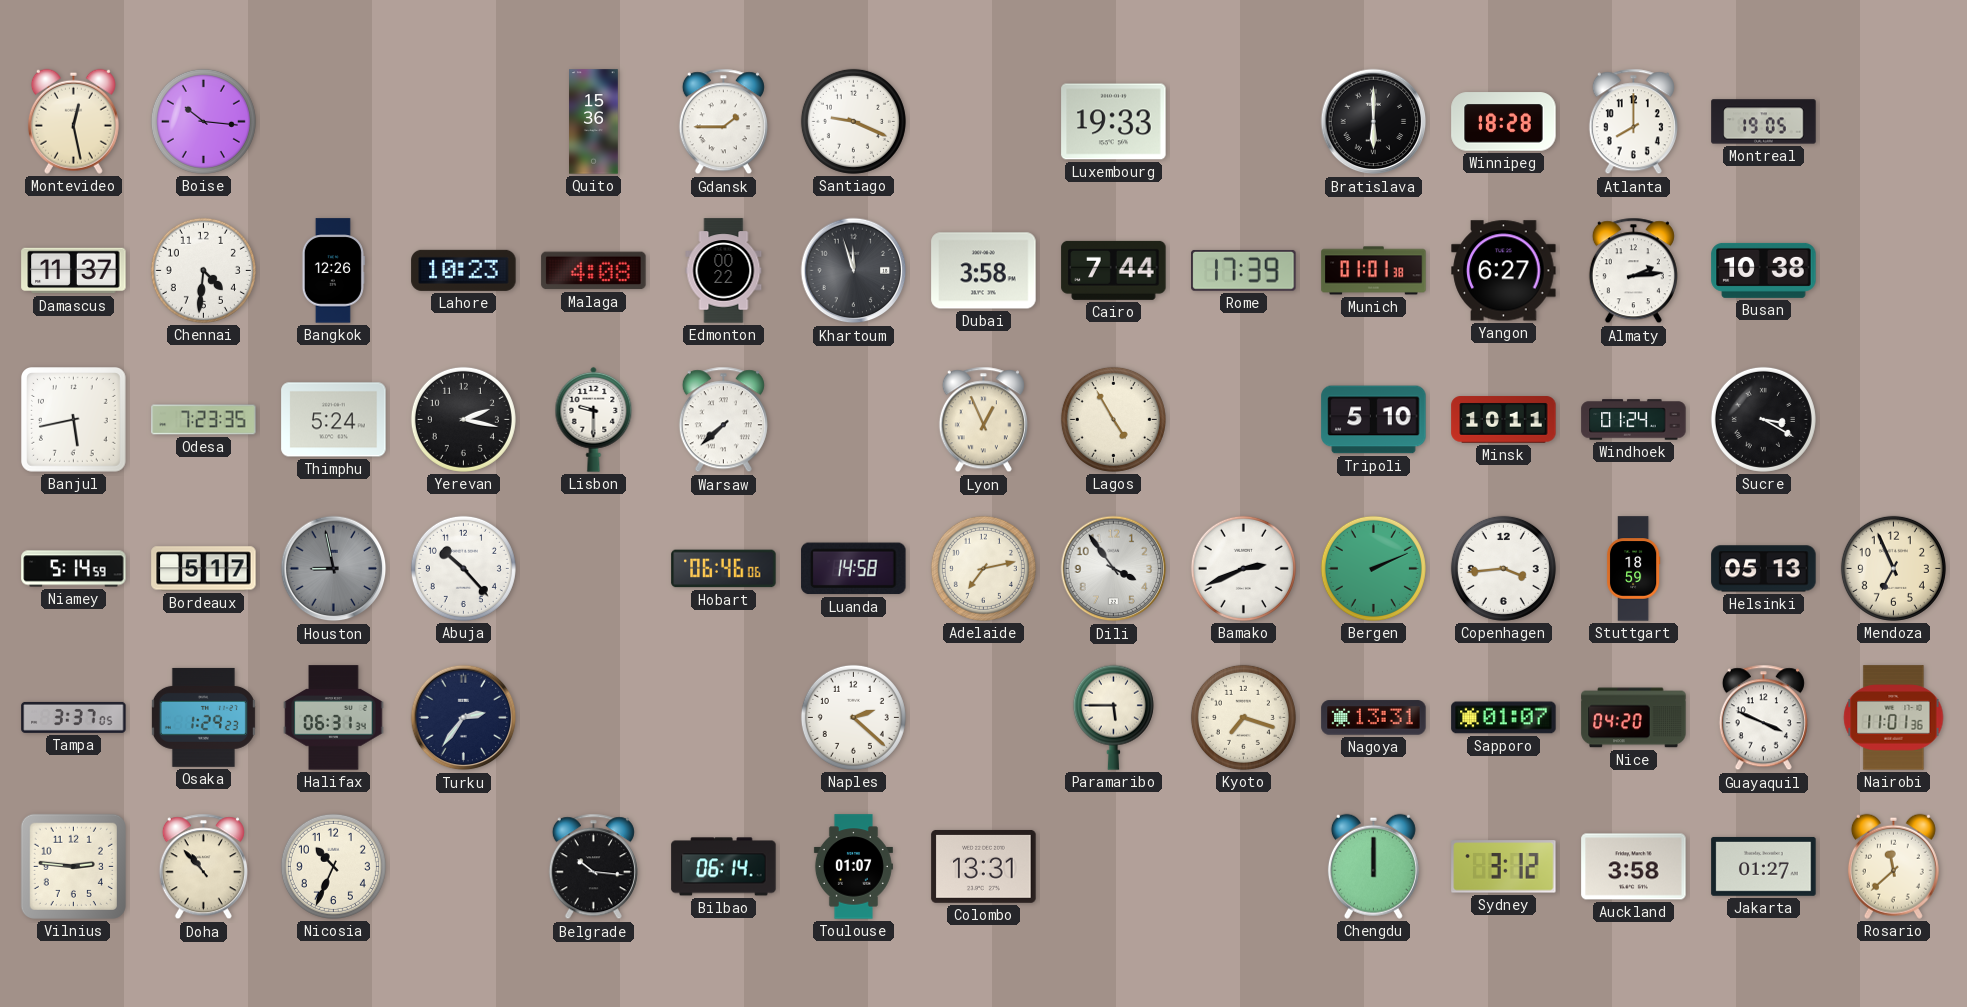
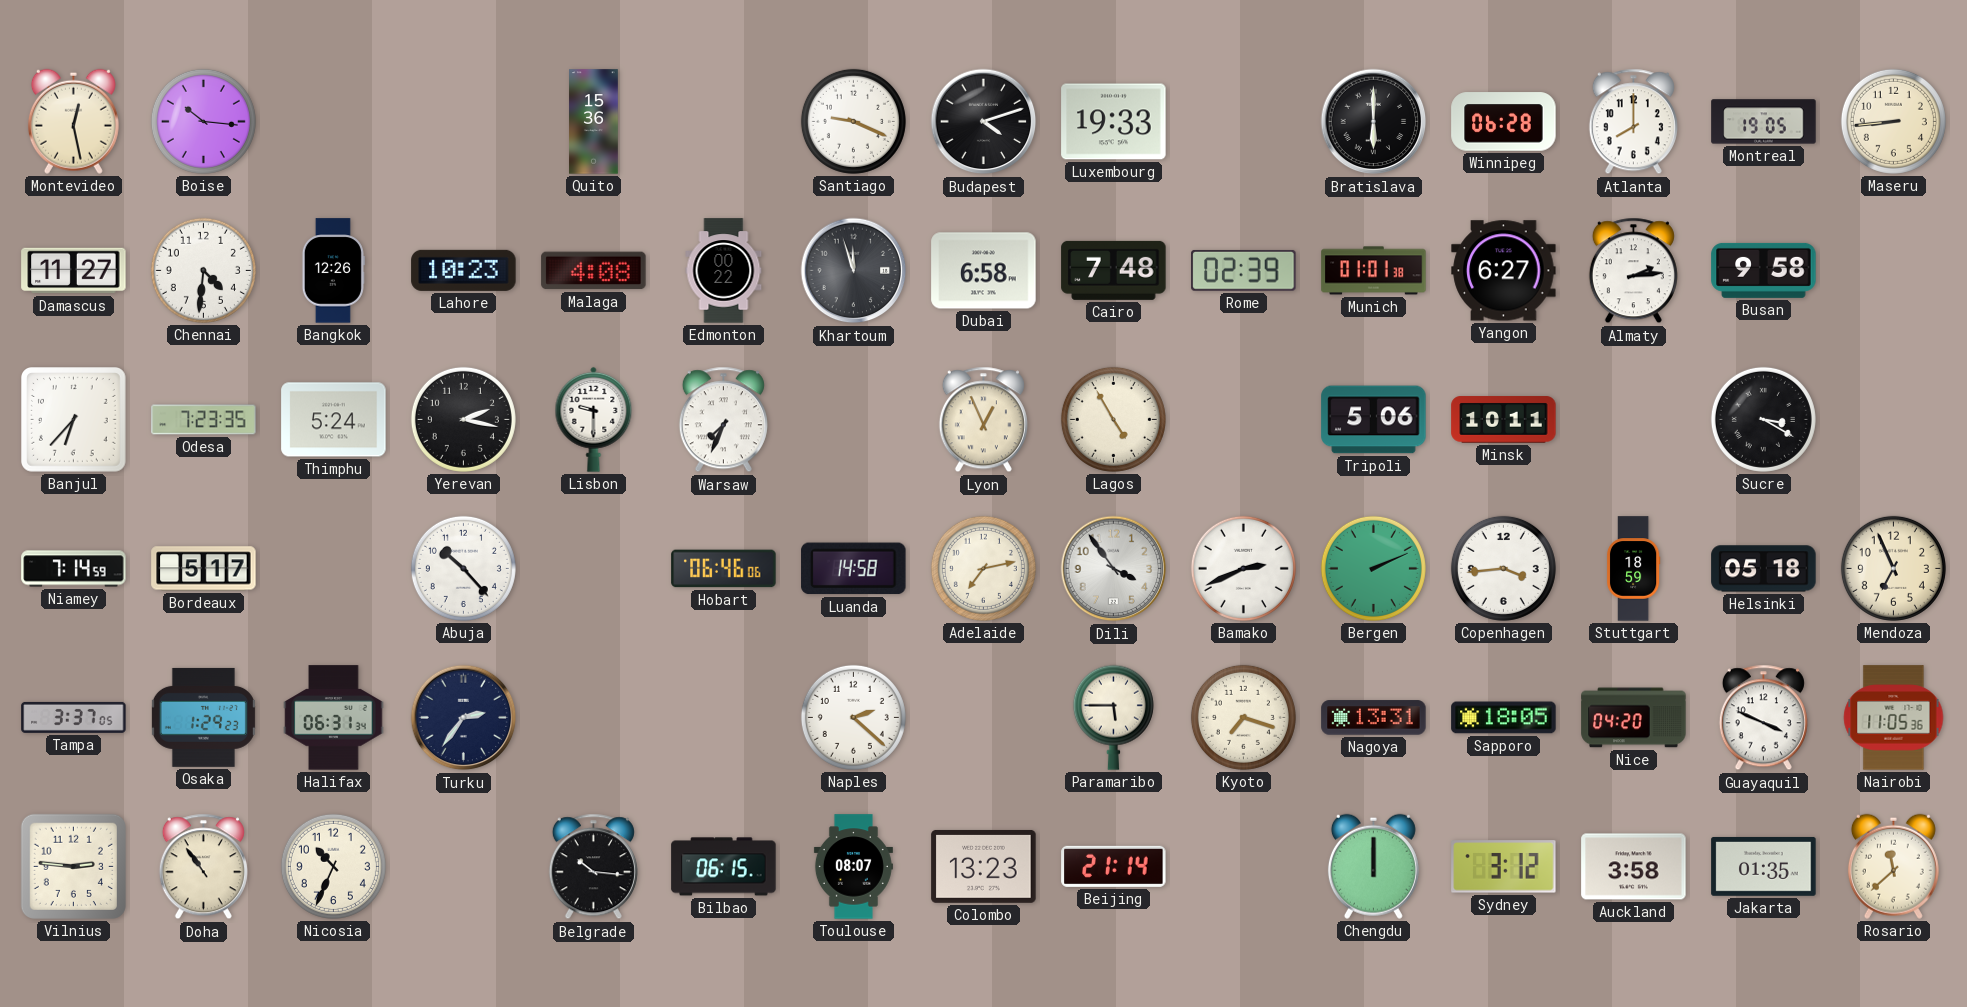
Gdansk: 1:45 -> none (723, 122)
Budapest: none -> 4:12 (984, 122)
Winnipeg: 18:28 -> 06:28 (1504, 122)
Maseru: none -> 8:44 (1893, 121)
Damascus: 11:37 -> 11:27 (74, 271)
Dubai: 3:58 -> 6:58 (984, 271)
Cairo: 7:44 -> 7:48 (1114, 270)
Rome: 17:39 -> 02:39 (1244, 270)
Busan: 10:38 -> 9:58 (1764, 270)
Banjul: 5:43 -> 6:37 (74, 420)
Warsaw: 7:38 -> 7:34 (723, 420)
Tripoli: 5:10 -> 5:06 (1374, 420)
Windhoek: 01:24 -> none (1634, 420)
Niamey: 5:14 -> 7:14 (74, 569)
Houston: 8:58 -> none (334, 569)
Helsinki: 05:13 -> 05:18 (1764, 569)
Sapporo: 01:07 -> 18:05 (1504, 718)
Nairobi: 11:01 -> 11:05 (1894, 718)
Doha: 10:53 -> 10:54 (203, 867)
Bilbao: 06:14 -> 06:15 (724, 867)
Toulouse: 01:07 -> 08:07 (853, 867)
Colombo: 13:31 -> 13:23 (984, 866)
Beijing: none -> 21:14 (1114, 866)
Jakarta: 01:27 -> 01:35 (1764, 866)
